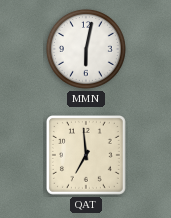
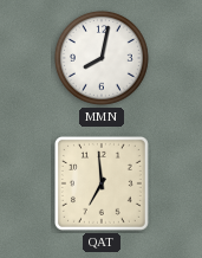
MMN: 6:02 -> 8:02 (102, 58)
